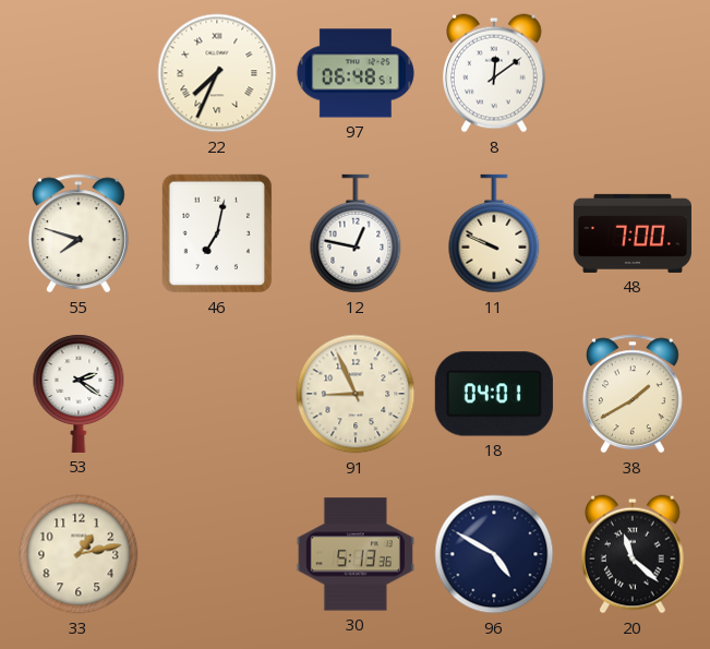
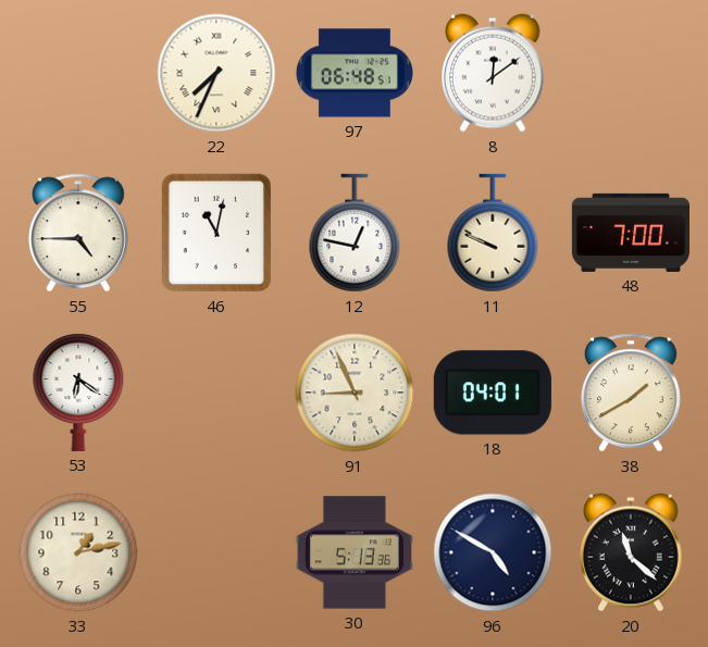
55: 7:48 -> 4:45 (78, 233)
46: 7:02 -> 11:02 (216, 233)
53: 2:21 -> 6:21 (78, 393)
